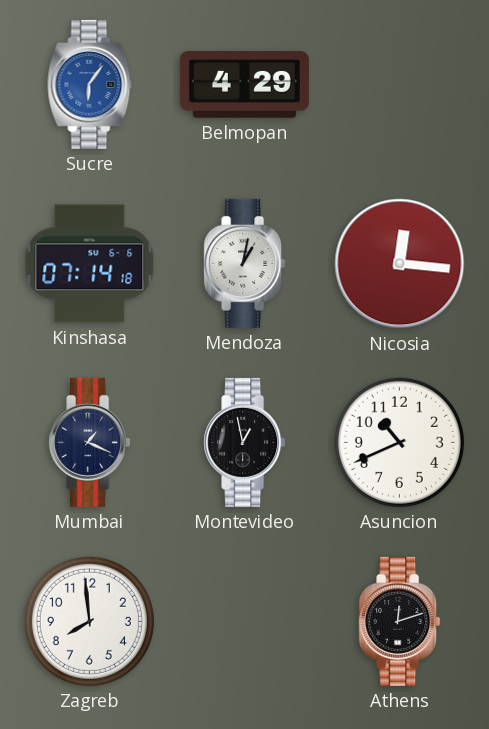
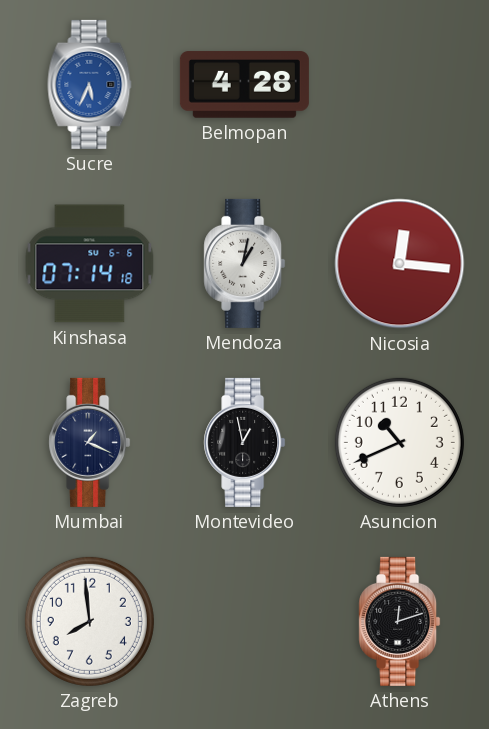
Sucre: 6:06 -> 5:34 (90, 84)
Belmopan: 4:29 -> 4:28 (244, 85)
